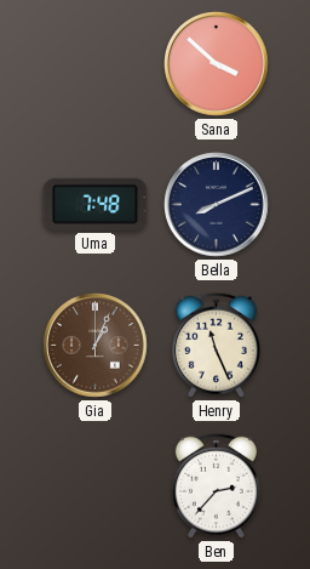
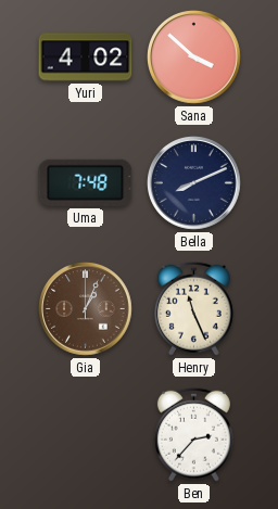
Yuri: none -> 4:02 (86, 58)
